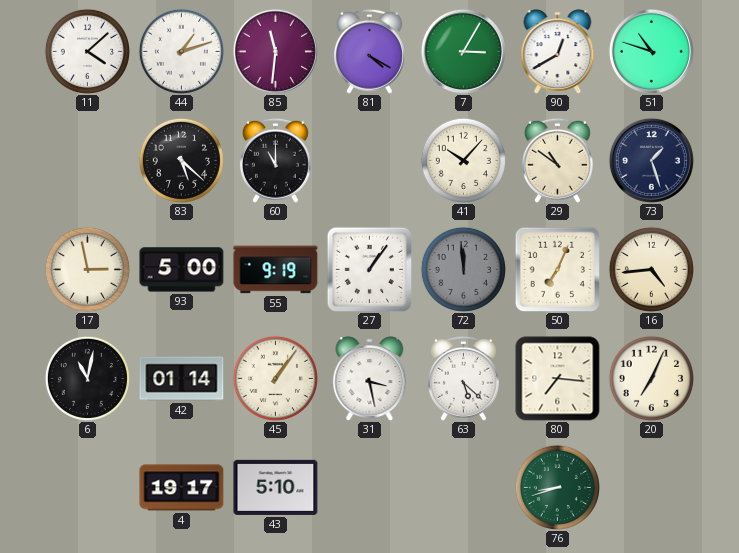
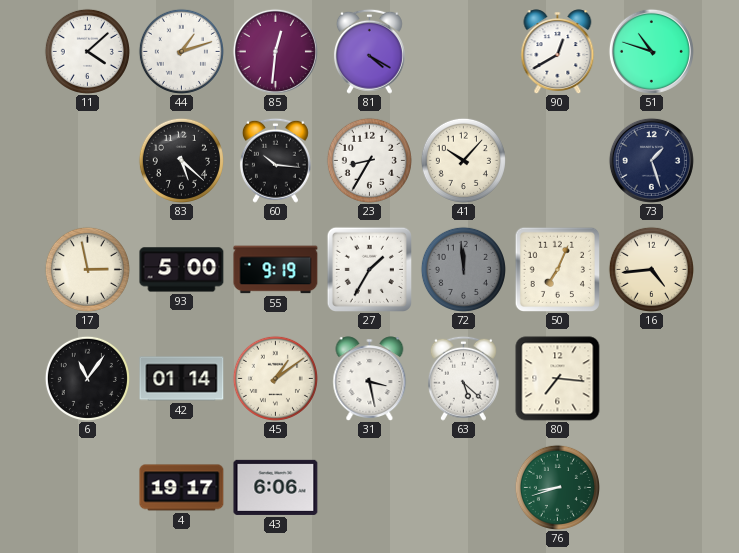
85: 11:31 -> 12:31 (275, 51)
7: 3:05 -> none (463, 51)
60: 11:00 -> 10:16 (275, 160)
23: none -> 8:35 (369, 160)
29: 10:51 -> none (557, 160)
27: 1:06 -> 1:35 (369, 269)
6: 11:02 -> 11:06 (87, 378)
45: 1:06 -> 1:09 (275, 378)
20: 7:04 -> none (651, 378)
43: 5:10 -> 6:06 (276, 487)
